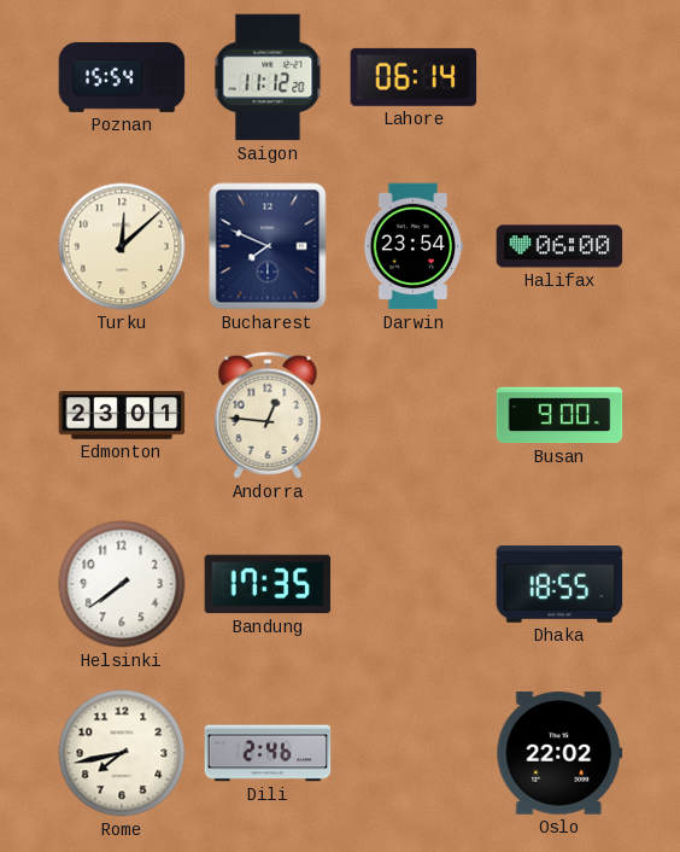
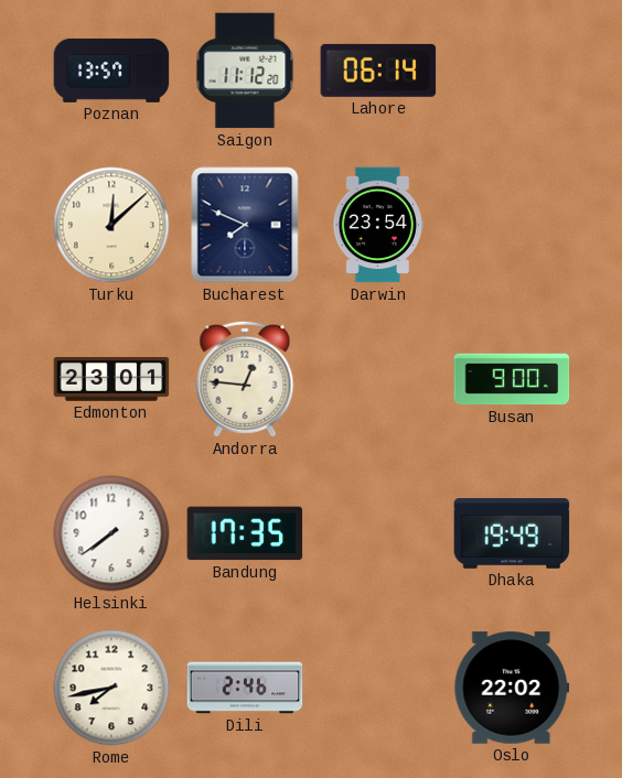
Poznan: 15:54 -> 13:57 (111, 71)
Halifax: 06:00 -> none (559, 246)
Dhaka: 18:55 -> 19:49 (512, 534)
